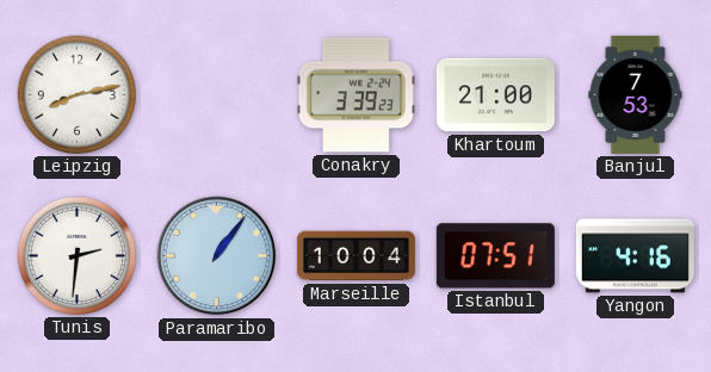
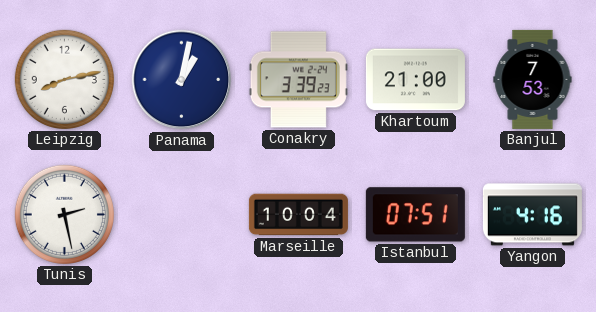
Panama: none -> 1:02 (182, 80)
Tunis: 2:31 -> 2:28 (64, 214)
Paramaribo: 1:06 -> none (217, 256)
